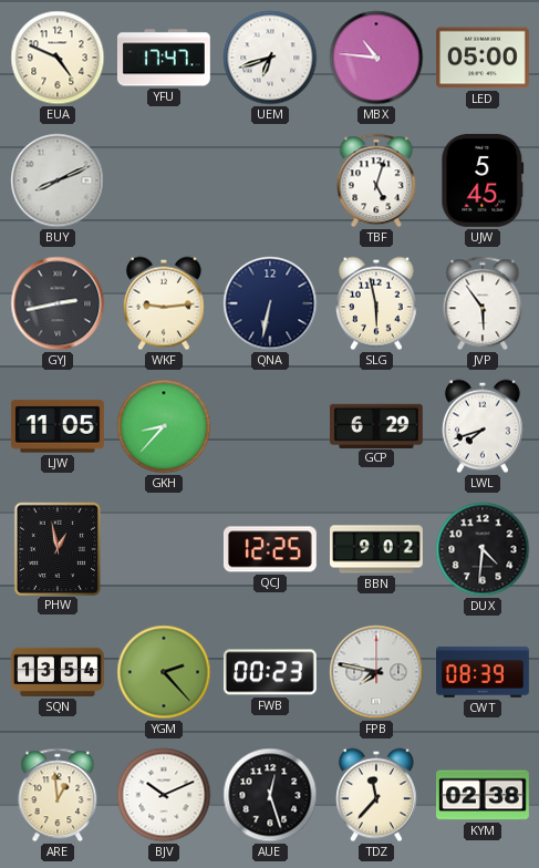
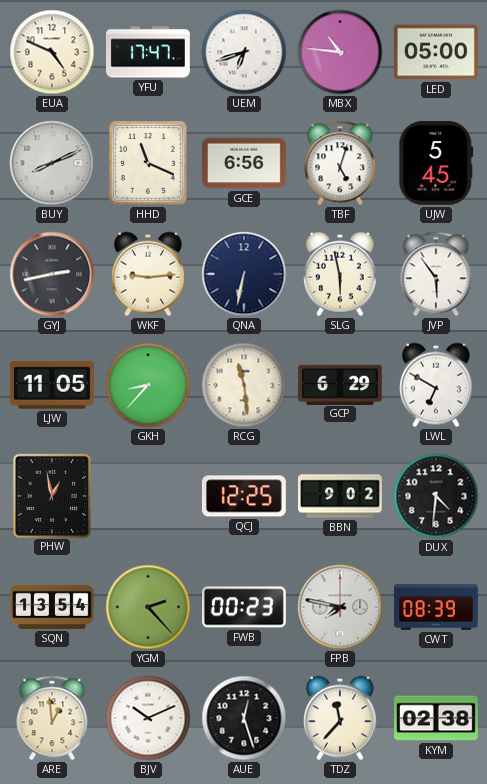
HHD: none -> 11:19 (148, 163)
GCE: none -> 6:56 (245, 163)
RCG: none -> 11:29 (244, 385)
LWL: 7:42 -> 6:50 (436, 385)
